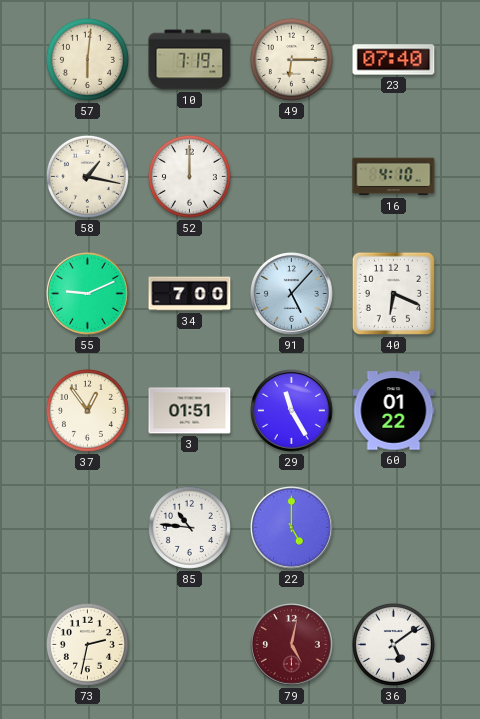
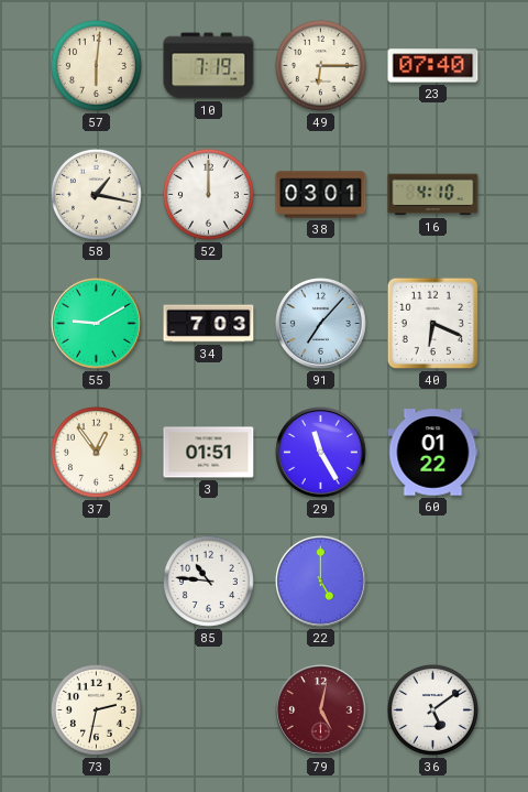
38: none -> 03:01 (321, 195)
55: 9:11 -> 9:10 (97, 324)
34: 7:00 -> 7:03 (209, 324)
91: 5:07 -> 7:07 (321, 324)
